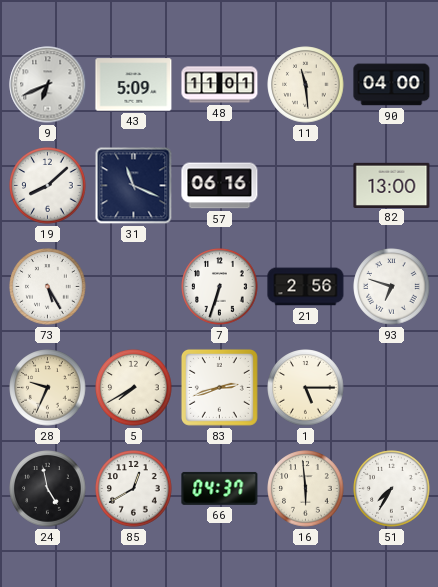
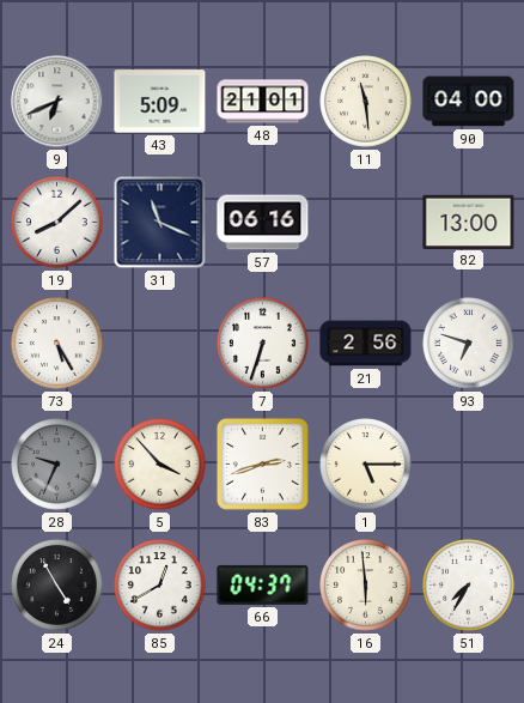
48: 11:01 -> 21:01 (263, 102)
28 dial: cream -> grey (57, 465)
5: 7:40 -> 3:53 (160, 465)
24: 4:58 -> 4:55 (57, 586)
